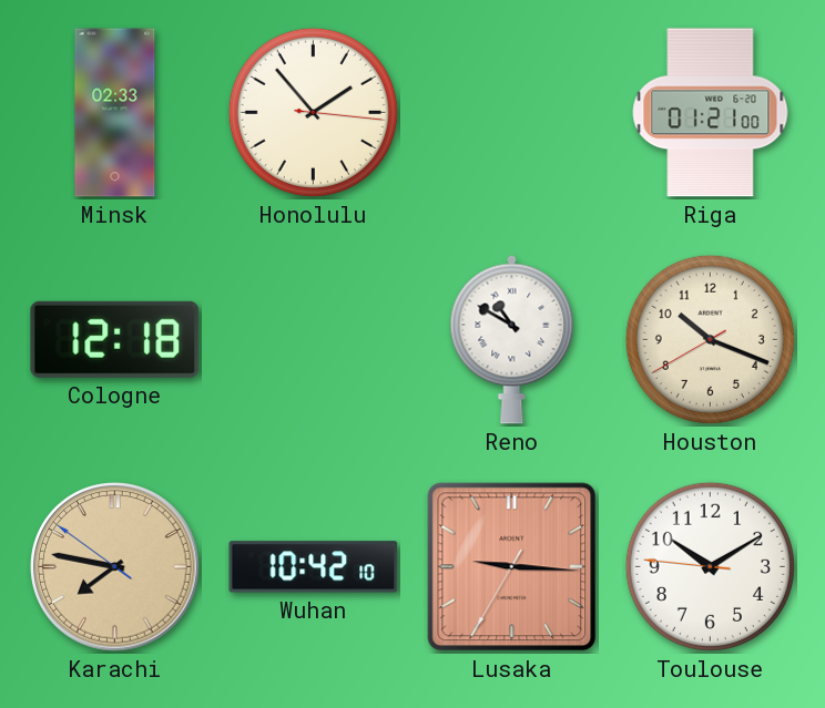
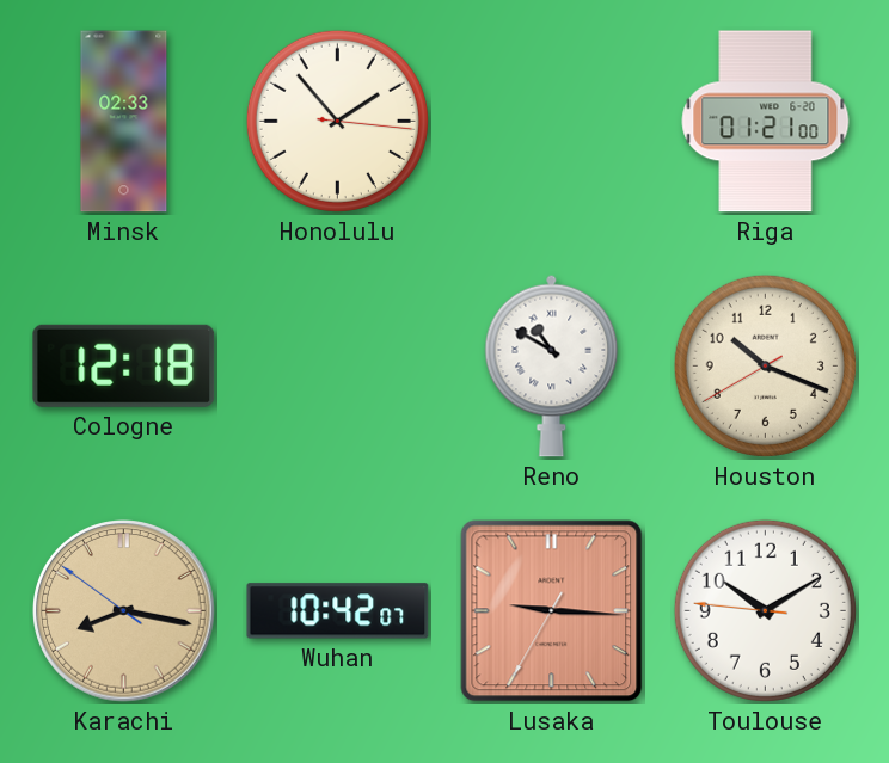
Karachi: 7:46 -> 8:16 (124, 611)
Wuhan: 10:42:10 -> 10:42:07 (338, 611)
